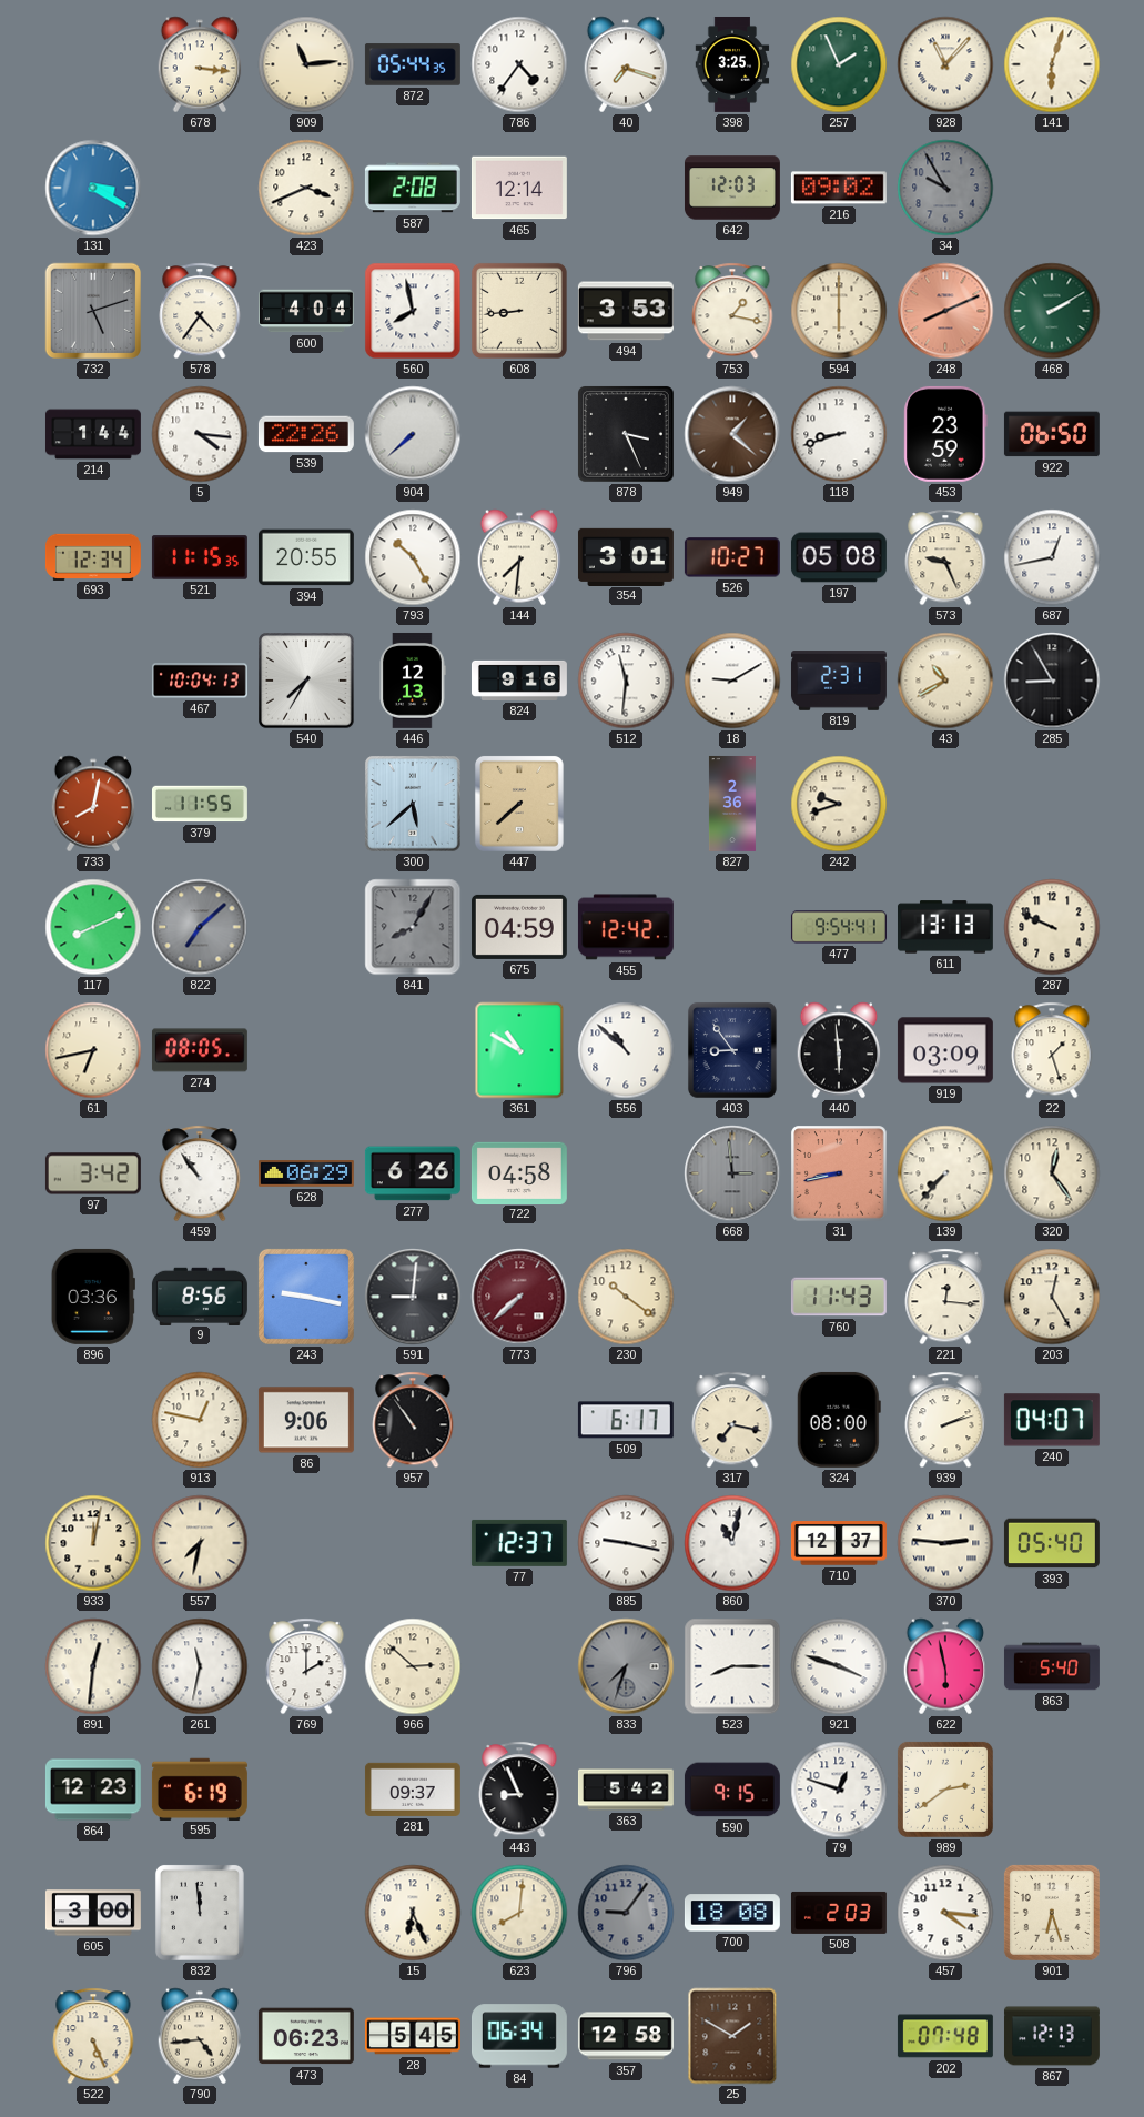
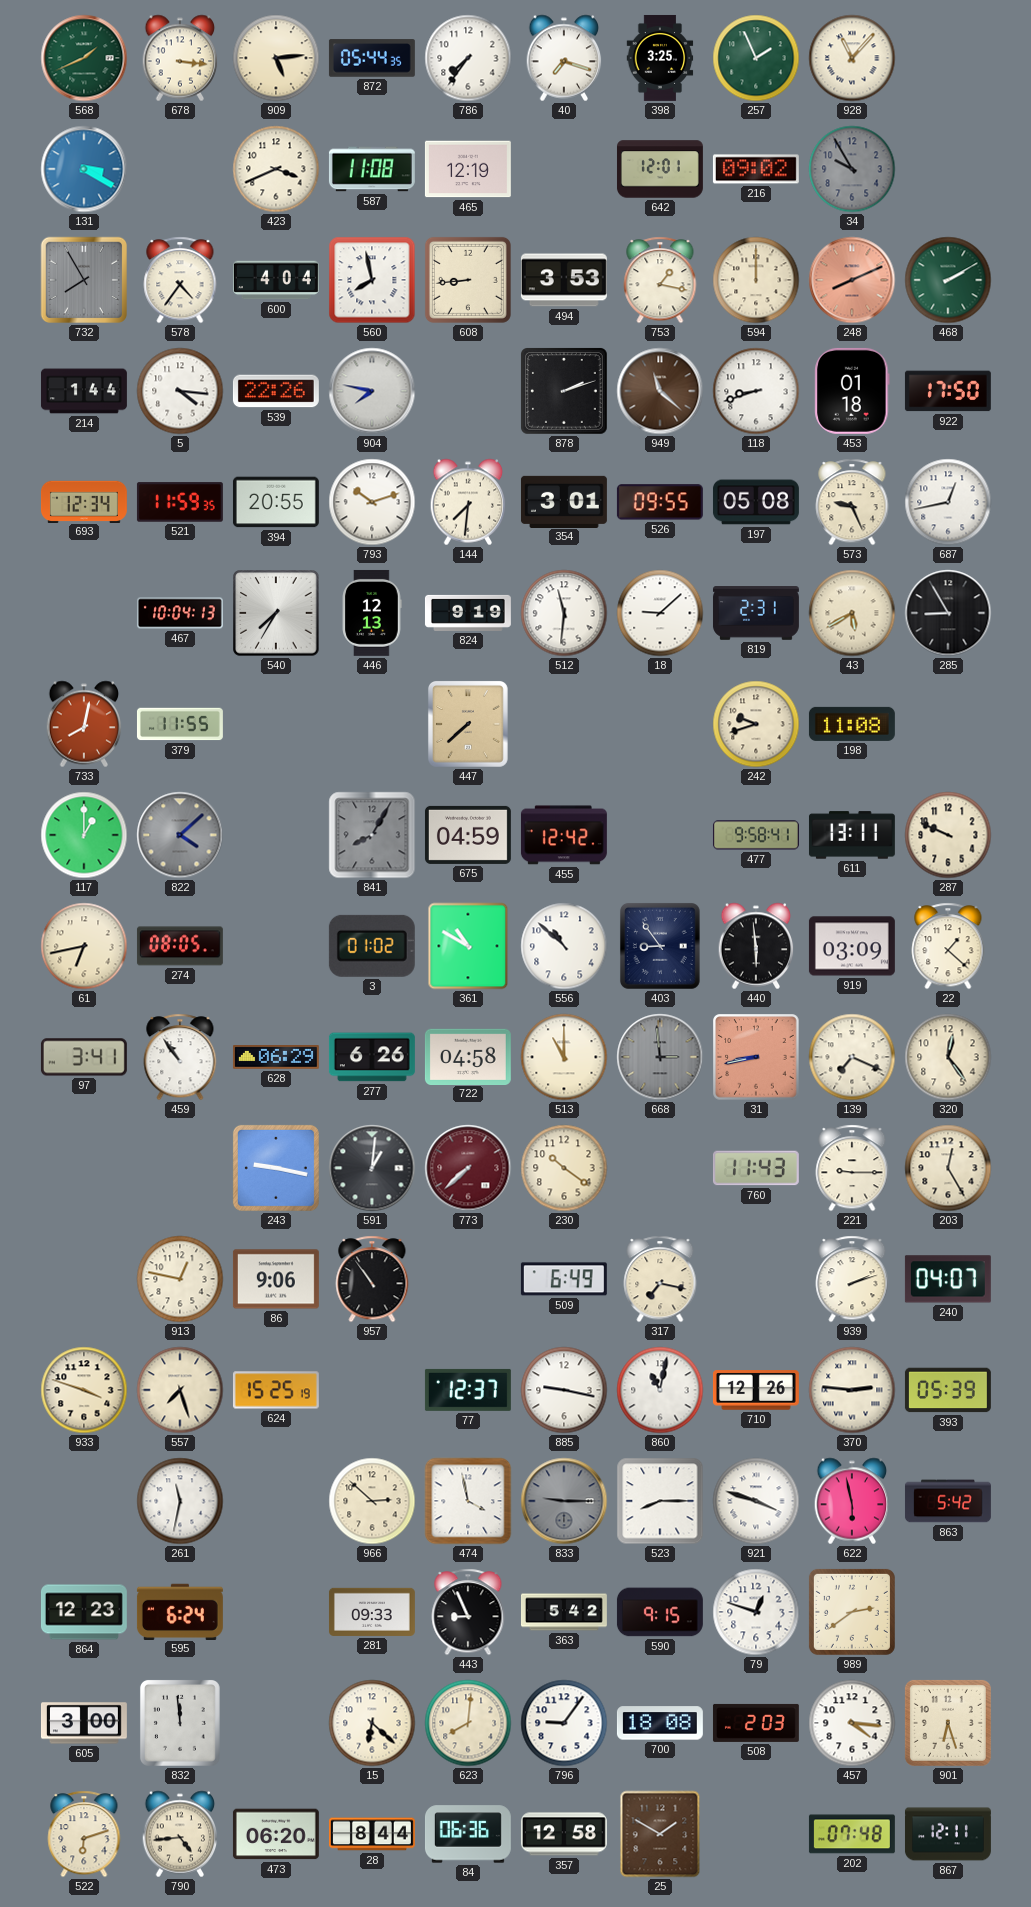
568: none -> 1:41 (84, 58)
909: 11:14 -> 5:14 (276, 58)
786: 4:36 -> 7:36 (468, 58)
141: 6:03 -> none (1052, 64)
587: 2:08 -> 11:08 (372, 169)
465: 12:14 -> 12:19 (468, 169)
642: 12:03 -> 12:01 (660, 169)
732: 5:12 -> 7:55 (84, 280)
594: 6:00 -> 12:00 (756, 280)
904: 7:38 -> 7:47 (372, 391)
878: 3:26 -> 2:12 (565, 392)
949: 1:22 -> 11:22 (660, 391)
453: 23:59 -> 01:18 (852, 391)
922: 06:50 -> 17:50 (948, 391)
521: 11:15 -> 11:59 (180, 502)
793: 10:25 -> 10:12 (372, 502)
526: 10:27 -> 09:55 (660, 502)
824: 9:16 -> 9:19 (468, 613)
18: 9:10 -> 9:08 (660, 613)
43: 10:40 -> 5:40 (852, 613)
300: 5:38 -> none (413, 804)
827: 2:36 -> none (732, 804)
198: none -> 11:08 (852, 724)
117: 8:11 -> 1:00 (84, 835)
822: 7:08 -> 4:08 (180, 835)
477: 9:54 -> 9:58 (756, 835)
611: 13:13 -> 13:11 (852, 835)
3: none -> 01:02 (372, 946)
22: 1:27 -> 1:22 (948, 946)
97: 3:42 -> 3:41 (84, 1057)
513: none -> 11:00 (564, 1057)
139: 7:37 -> 7:19 (852, 1057)
896: 03:36 -> none (93, 1297)
9: 8:56 -> none (200, 1296)
591: 9:01 -> 1:01 (372, 1168)
221: 12:16 -> 9:15 (852, 1168)
509: 6:17 -> 6:49 (564, 1279)
324: 08:00 -> none (839, 1420)
933: 12:02 -> 3:48 (84, 1390)
557: 7:32 -> 7:27 (180, 1390)
624: none -> 15:25 (276, 1390)
710: 12:37 -> 12:26 (756, 1390)
393: 05:40 -> 05:39 (948, 1390)
891: 12:31 -> none (93, 1666)
769: 2:00 -> none (306, 1666)
474: none -> 3:58 (468, 1501)
833: 7:33 -> 9:15 (564, 1501)
863: 5:40 -> 5:42 (948, 1501)
595: 6:19 -> 6:24 (180, 1611)
281: 09:37 -> 09:33 (372, 1612)
15: 6:26 -> 6:22 (372, 1723)
796 dial: grey -> white (564, 1723)
522: 5:26 -> 6:12 (84, 1834)
473: 06:23 -> 06:20 (276, 1834)
28: 5:45 -> 8:44 (372, 1834)
84: 06:34 -> 06:36 (468, 1834)
867: 12:13 -> 12:11 (948, 1834)
